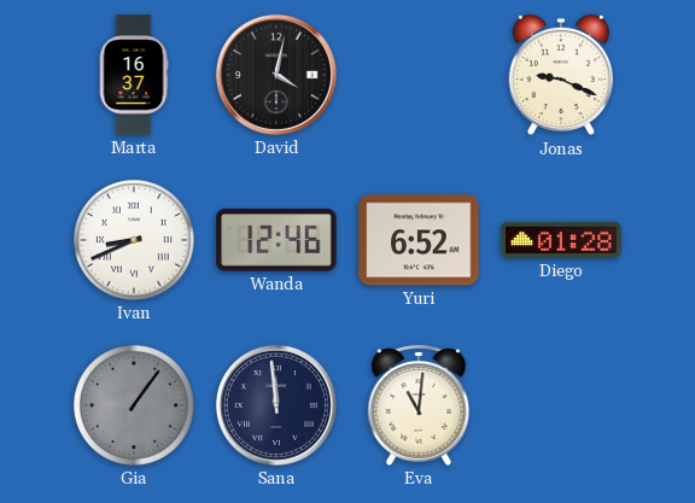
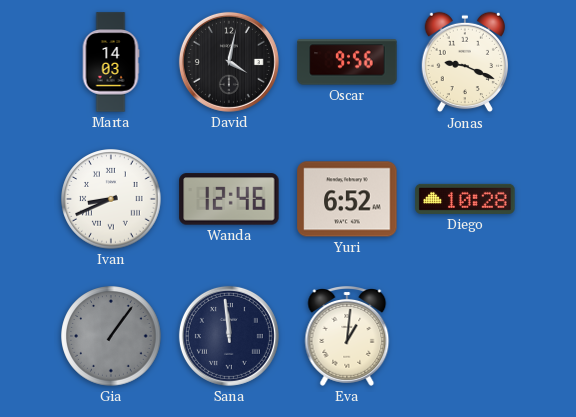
Marta: 16:37 -> 14:03 (111, 62)
Oscar: none -> 9:56 (347, 62)
Diego: 01:28 -> 10:28 (465, 199)
Eva: 11:01 -> 1:01 (347, 337)
